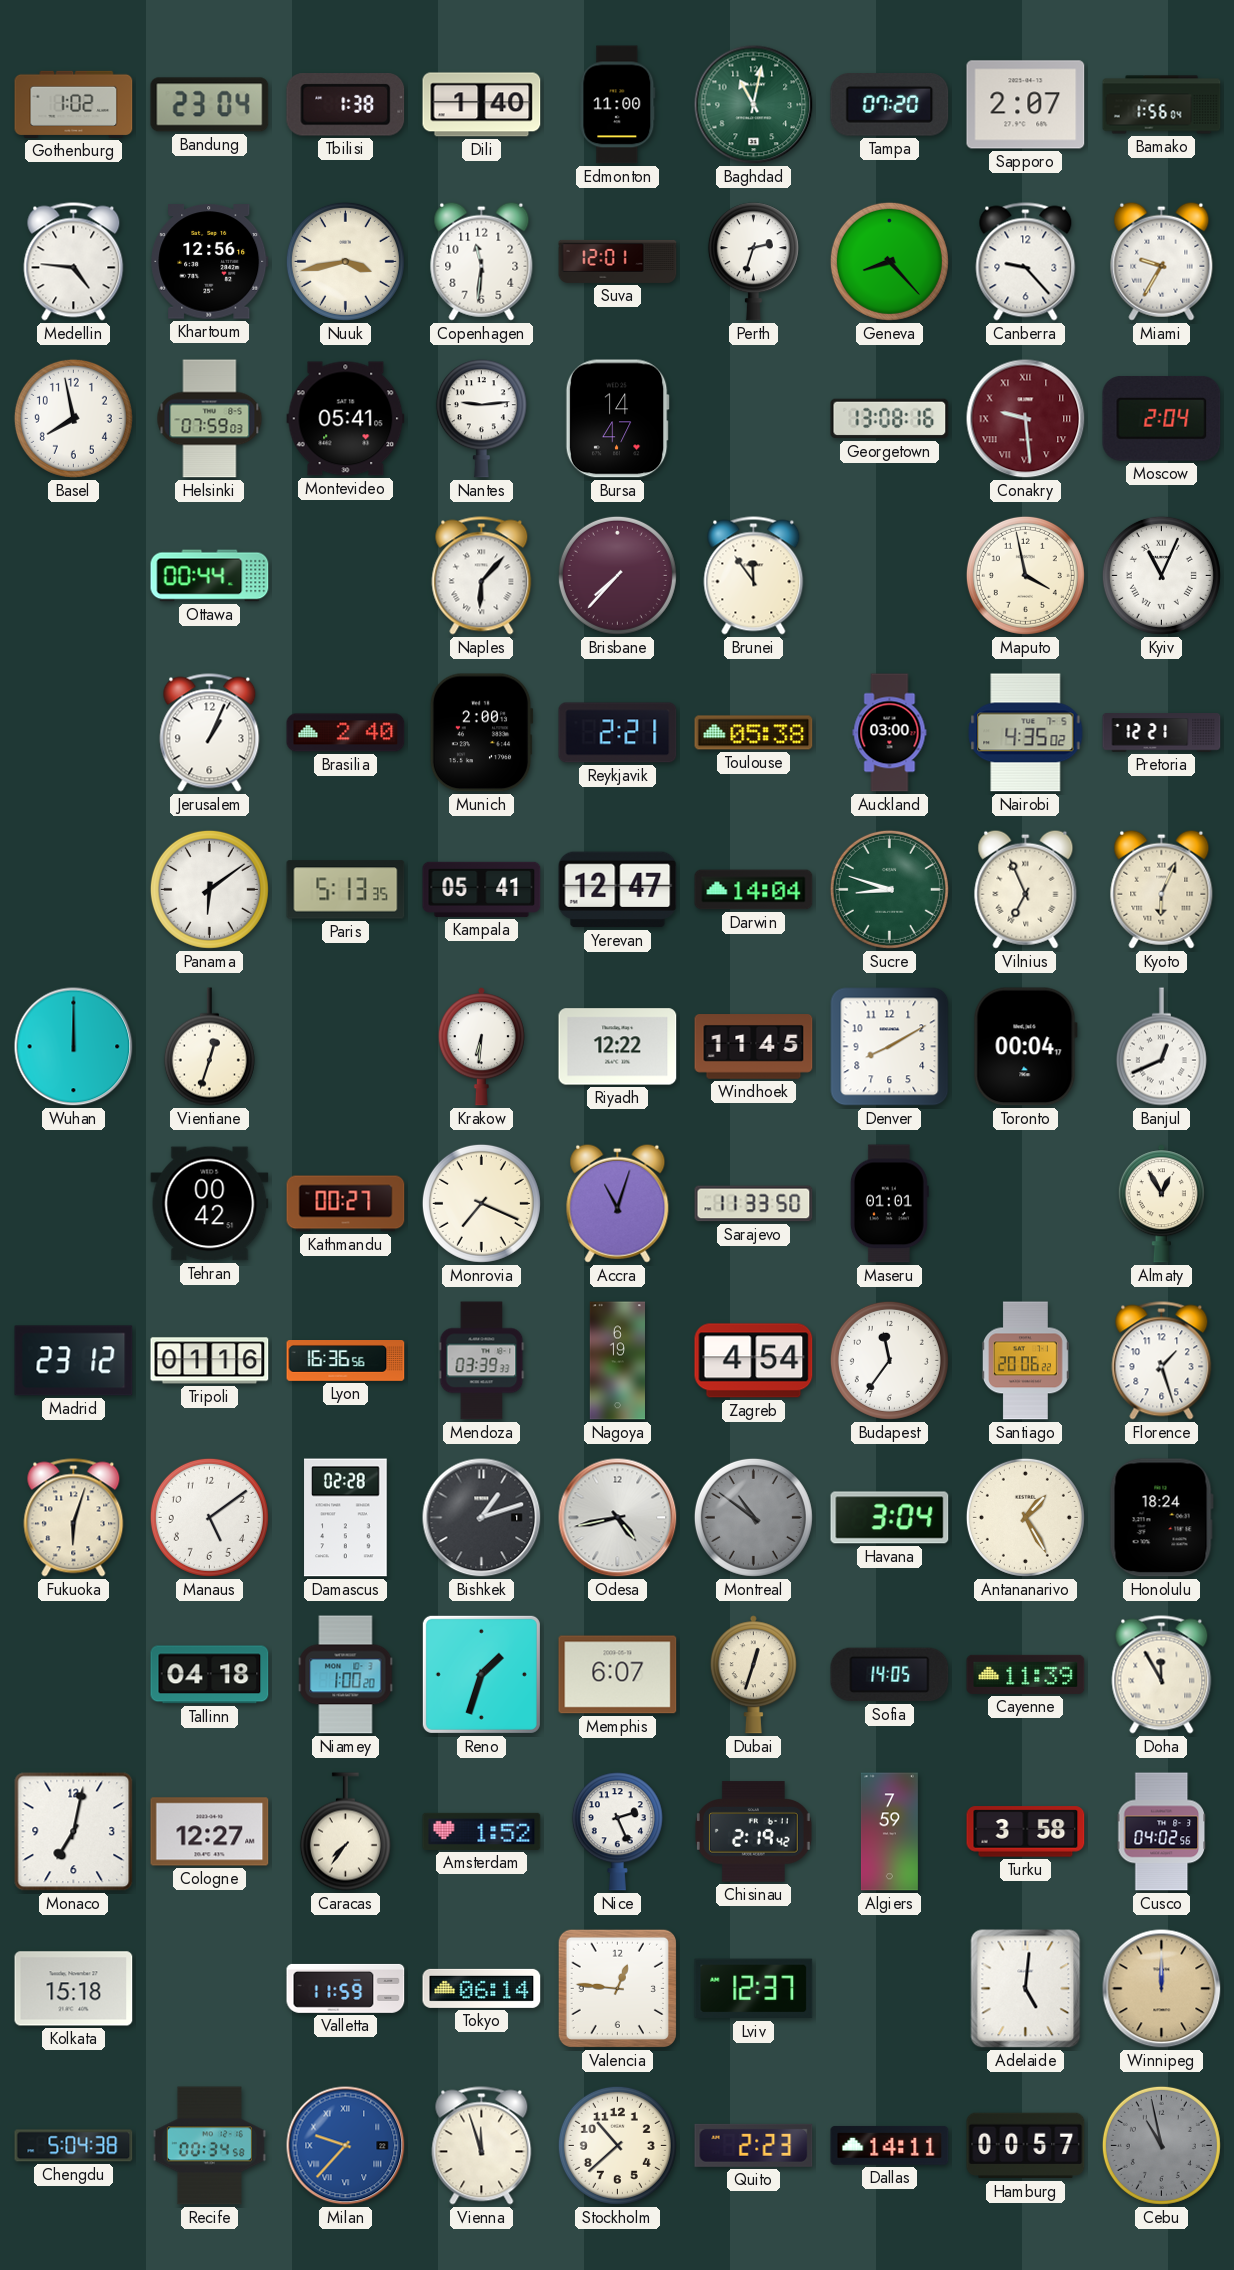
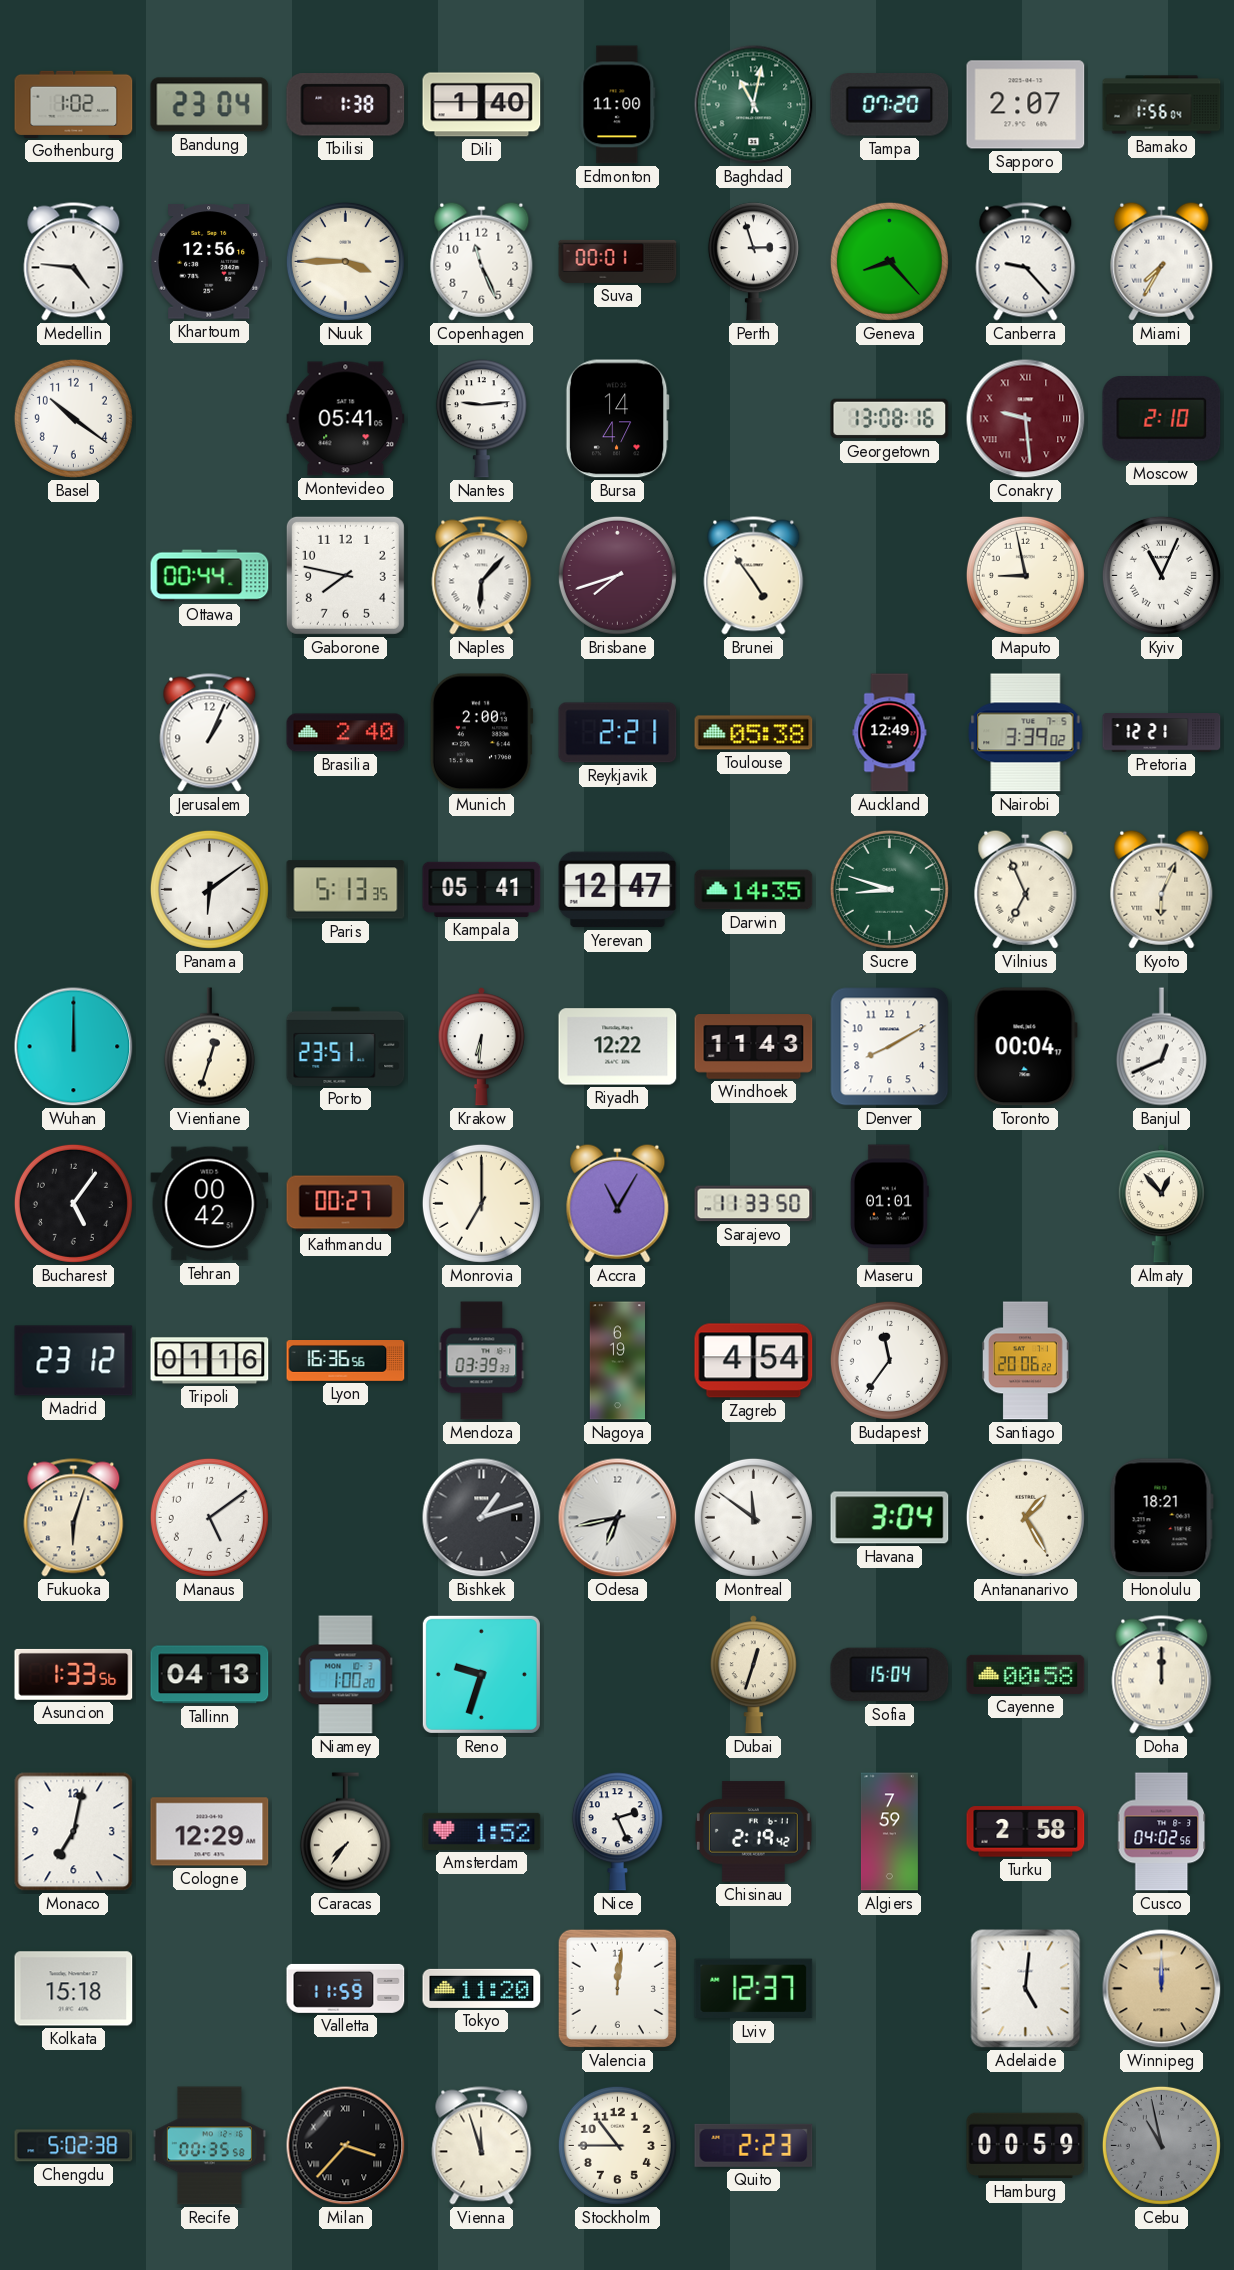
Nuuk: 3:43 -> 3:45 (345, 261)
Copenhagen: 11:31 -> 11:26 (482, 261)
Suva: 12:01 -> 00:01 (618, 261)
Perth: 2:33 -> 2:57 (753, 262)
Miami: 9:35 -> 7:35 (1162, 261)
Basel: 7:58 -> 10:21 (73, 418)
Helsinki: 07:59 -> none (210, 419)
Moscow: 2:04 -> 2:10 (1162, 419)
Gaborone: none -> 7:47 (345, 575)
Brisbane: 7:37 -> 7:42 (617, 575)
Brunei: 11:54 -> 4:54 (754, 576)
Maputo: 3:58 -> 8:58 (1025, 575)
Auckland: 03:00 -> 12:49 (890, 733)
Nairobi: 4:35 -> 3:39 (1026, 733)
Darwin: 14:04 -> 14:35 (754, 890)
Porto: none -> 23:51 (346, 1046)
Windhoek: 11:45 -> 11:43 (754, 1047)
Bucharest: none -> 5:06 (73, 1203)
Monrovia: 7:19 -> 7:00 (481, 1203)
Accra: 11:03 -> 11:05 (618, 1203)
Almaty: 12:55 -> 12:53 (1161, 1204)
Florence: 1:27 -> none (1162, 1361)
Damascus: 02:28 -> none (346, 1518)
Odesa: 4:43 -> 6:43 (618, 1518)
Montreal: 10:51 -> 11:51 (753, 1517)
Montreal dial: grey -> white (753, 1517)
Honolulu: 18:24 -> 18:21 (1161, 1518)
Asuncion: none -> 1:33 (74, 1674)
Tallinn: 04:18 -> 04:13 (210, 1675)
Reno: 1:33 -> 9:33 (481, 1674)
Memphis: 6:07 -> none (618, 1675)
Sofia: 14:05 -> 15:04 (890, 1675)
Cayenne: 11:39 -> 00:58 (1026, 1674)
Doha: 11:55 -> 12:00 (1162, 1675)
Cologne: 12:27 -> 12:29 (210, 1832)
Turku: 3:58 -> 2:58 (1026, 1832)
Tokyo: 06:14 -> 11:20 (482, 1988)
Valencia: 12:46 -> 12:01 (617, 1988)
Chengdu: 5:04 -> 5:02 (74, 2146)
Recife: 00:34 -> 00:35 (209, 2146)
Milan: 9:37 -> 3:37 (346, 2146)
Milan dial: blue -> black (346, 2146)
Stockholm: 10:38 -> 10:45 (617, 2145)
Dallas: 14:11 -> none (890, 2145)
Hamburg: 00:57 -> 00:59 (1026, 2146)
